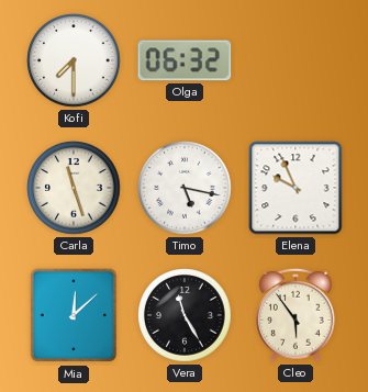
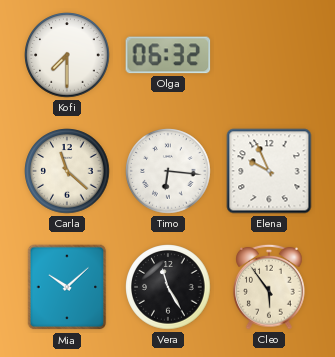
Carla: 11:27 -> 11:22 (67, 171)
Timo: 5:17 -> 6:16 (168, 171)
Mia: 12:08 -> 10:08 (67, 287)
